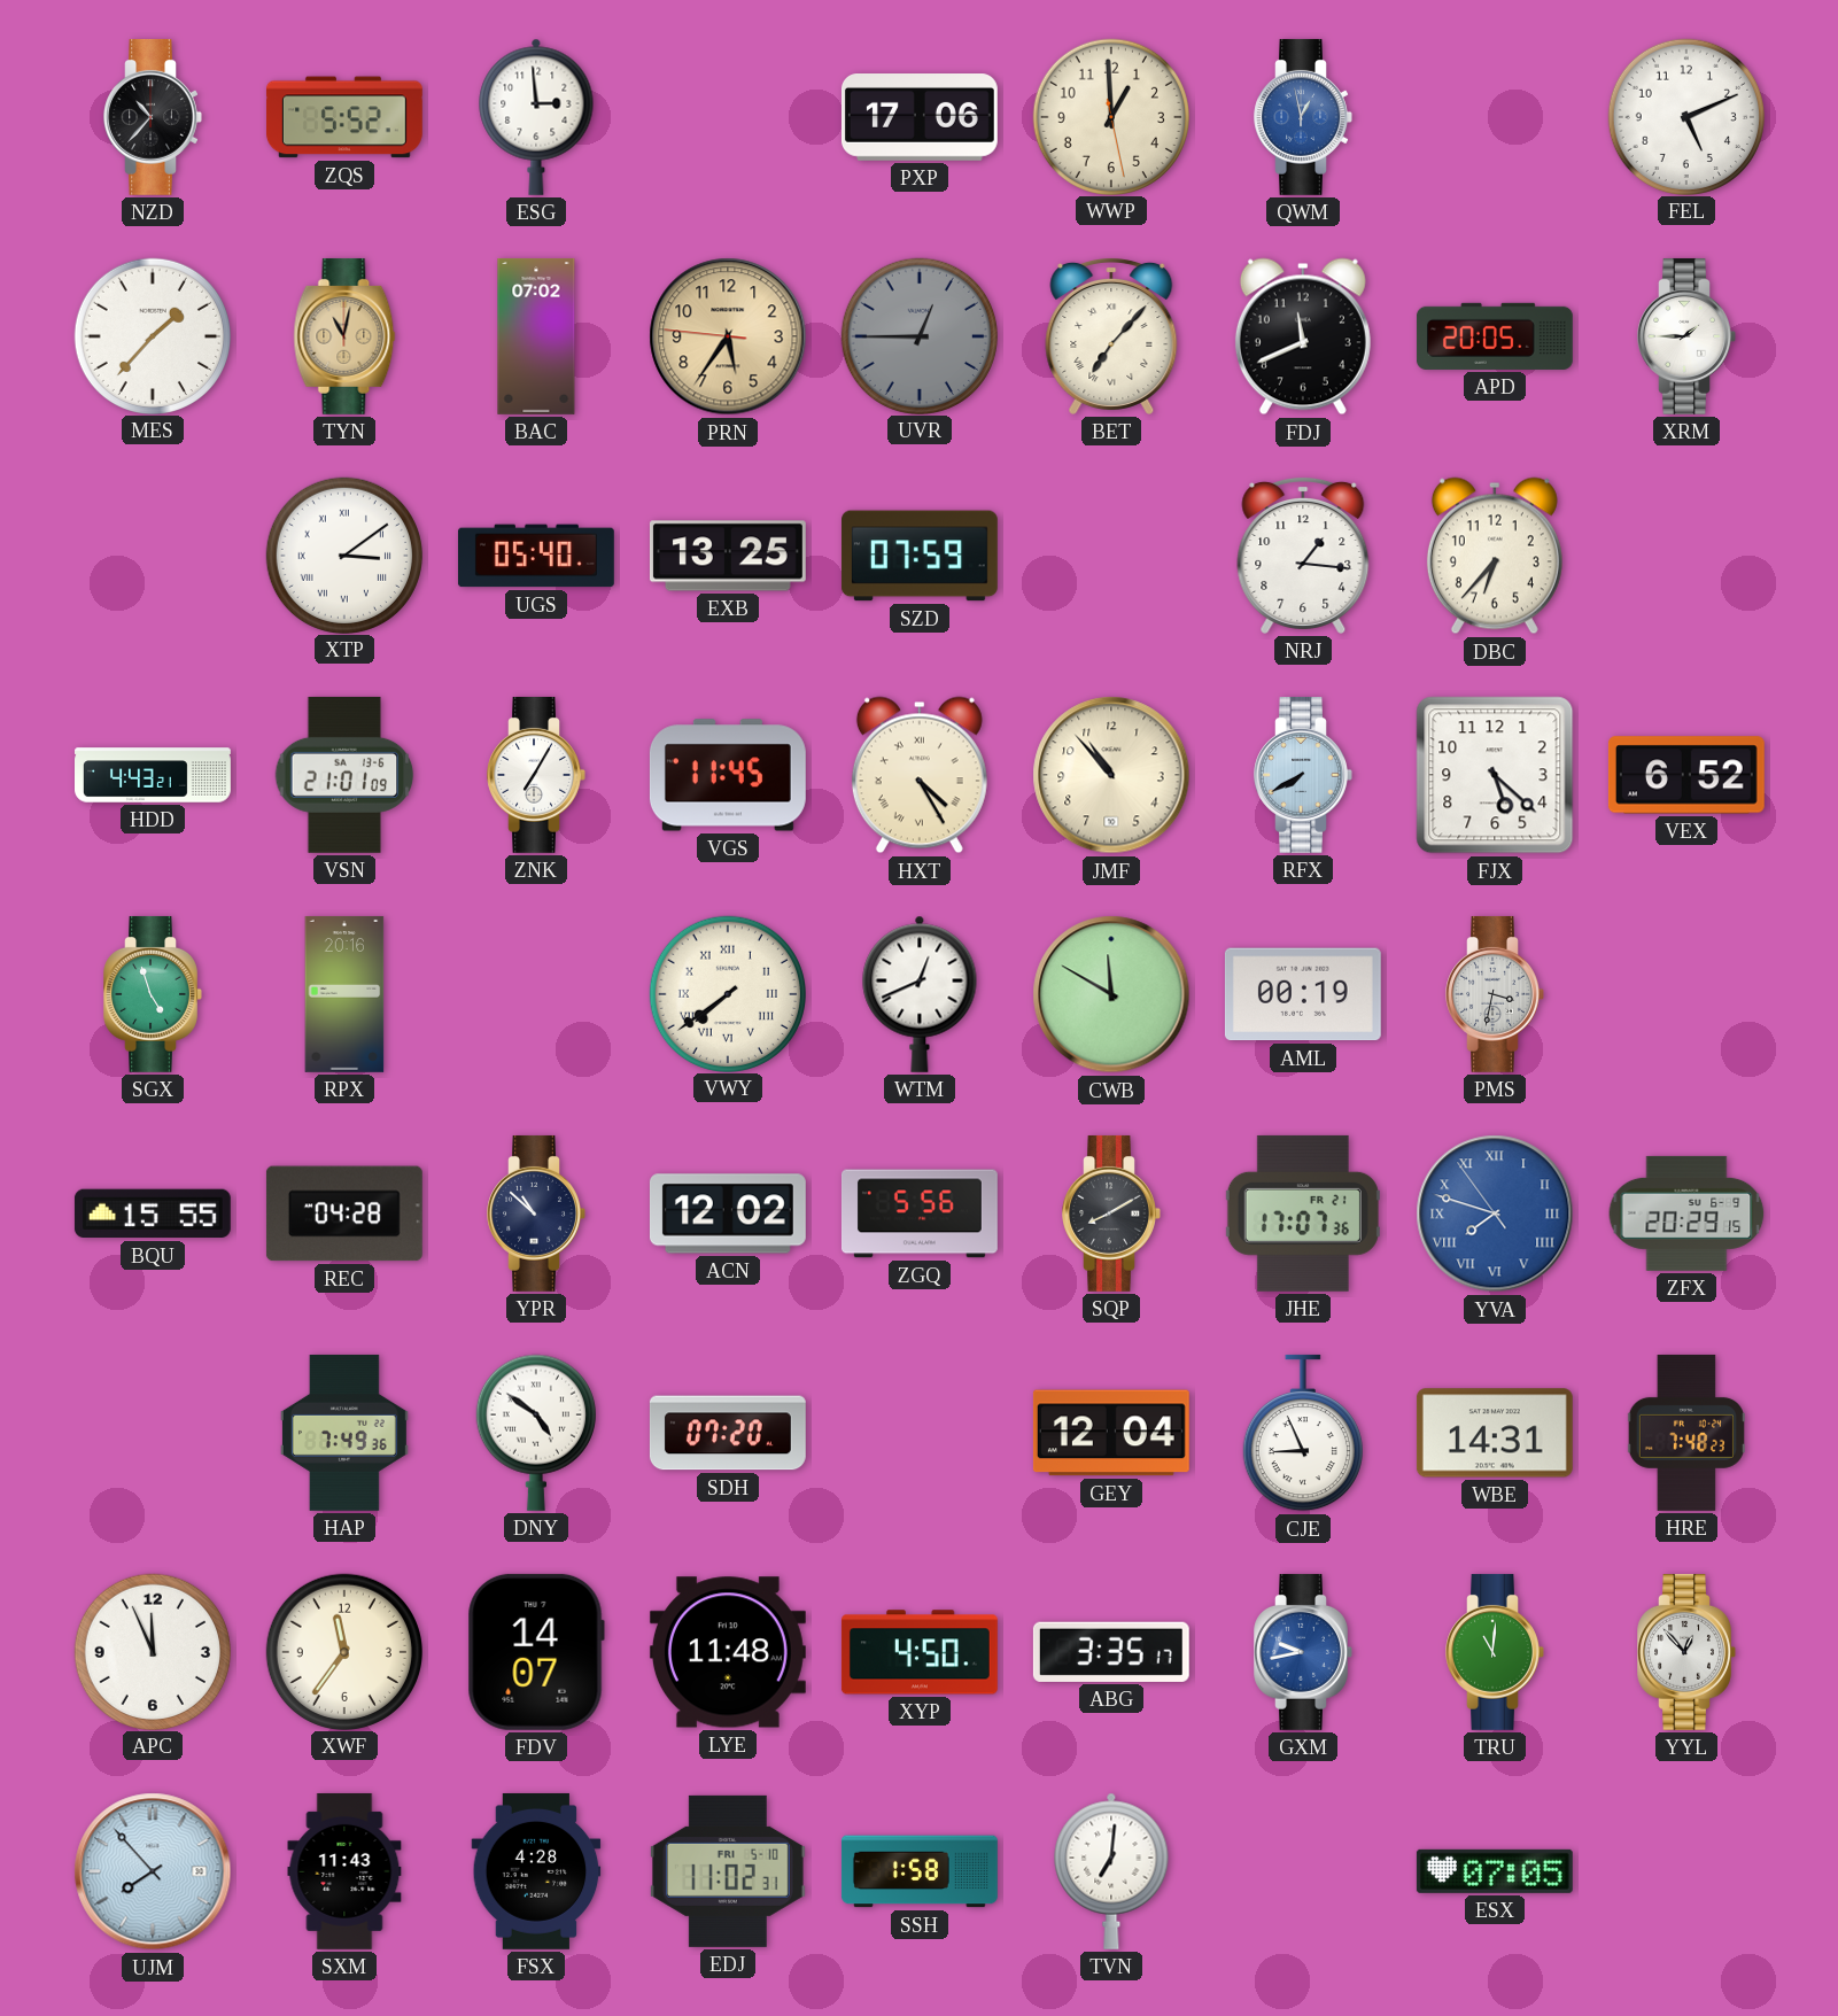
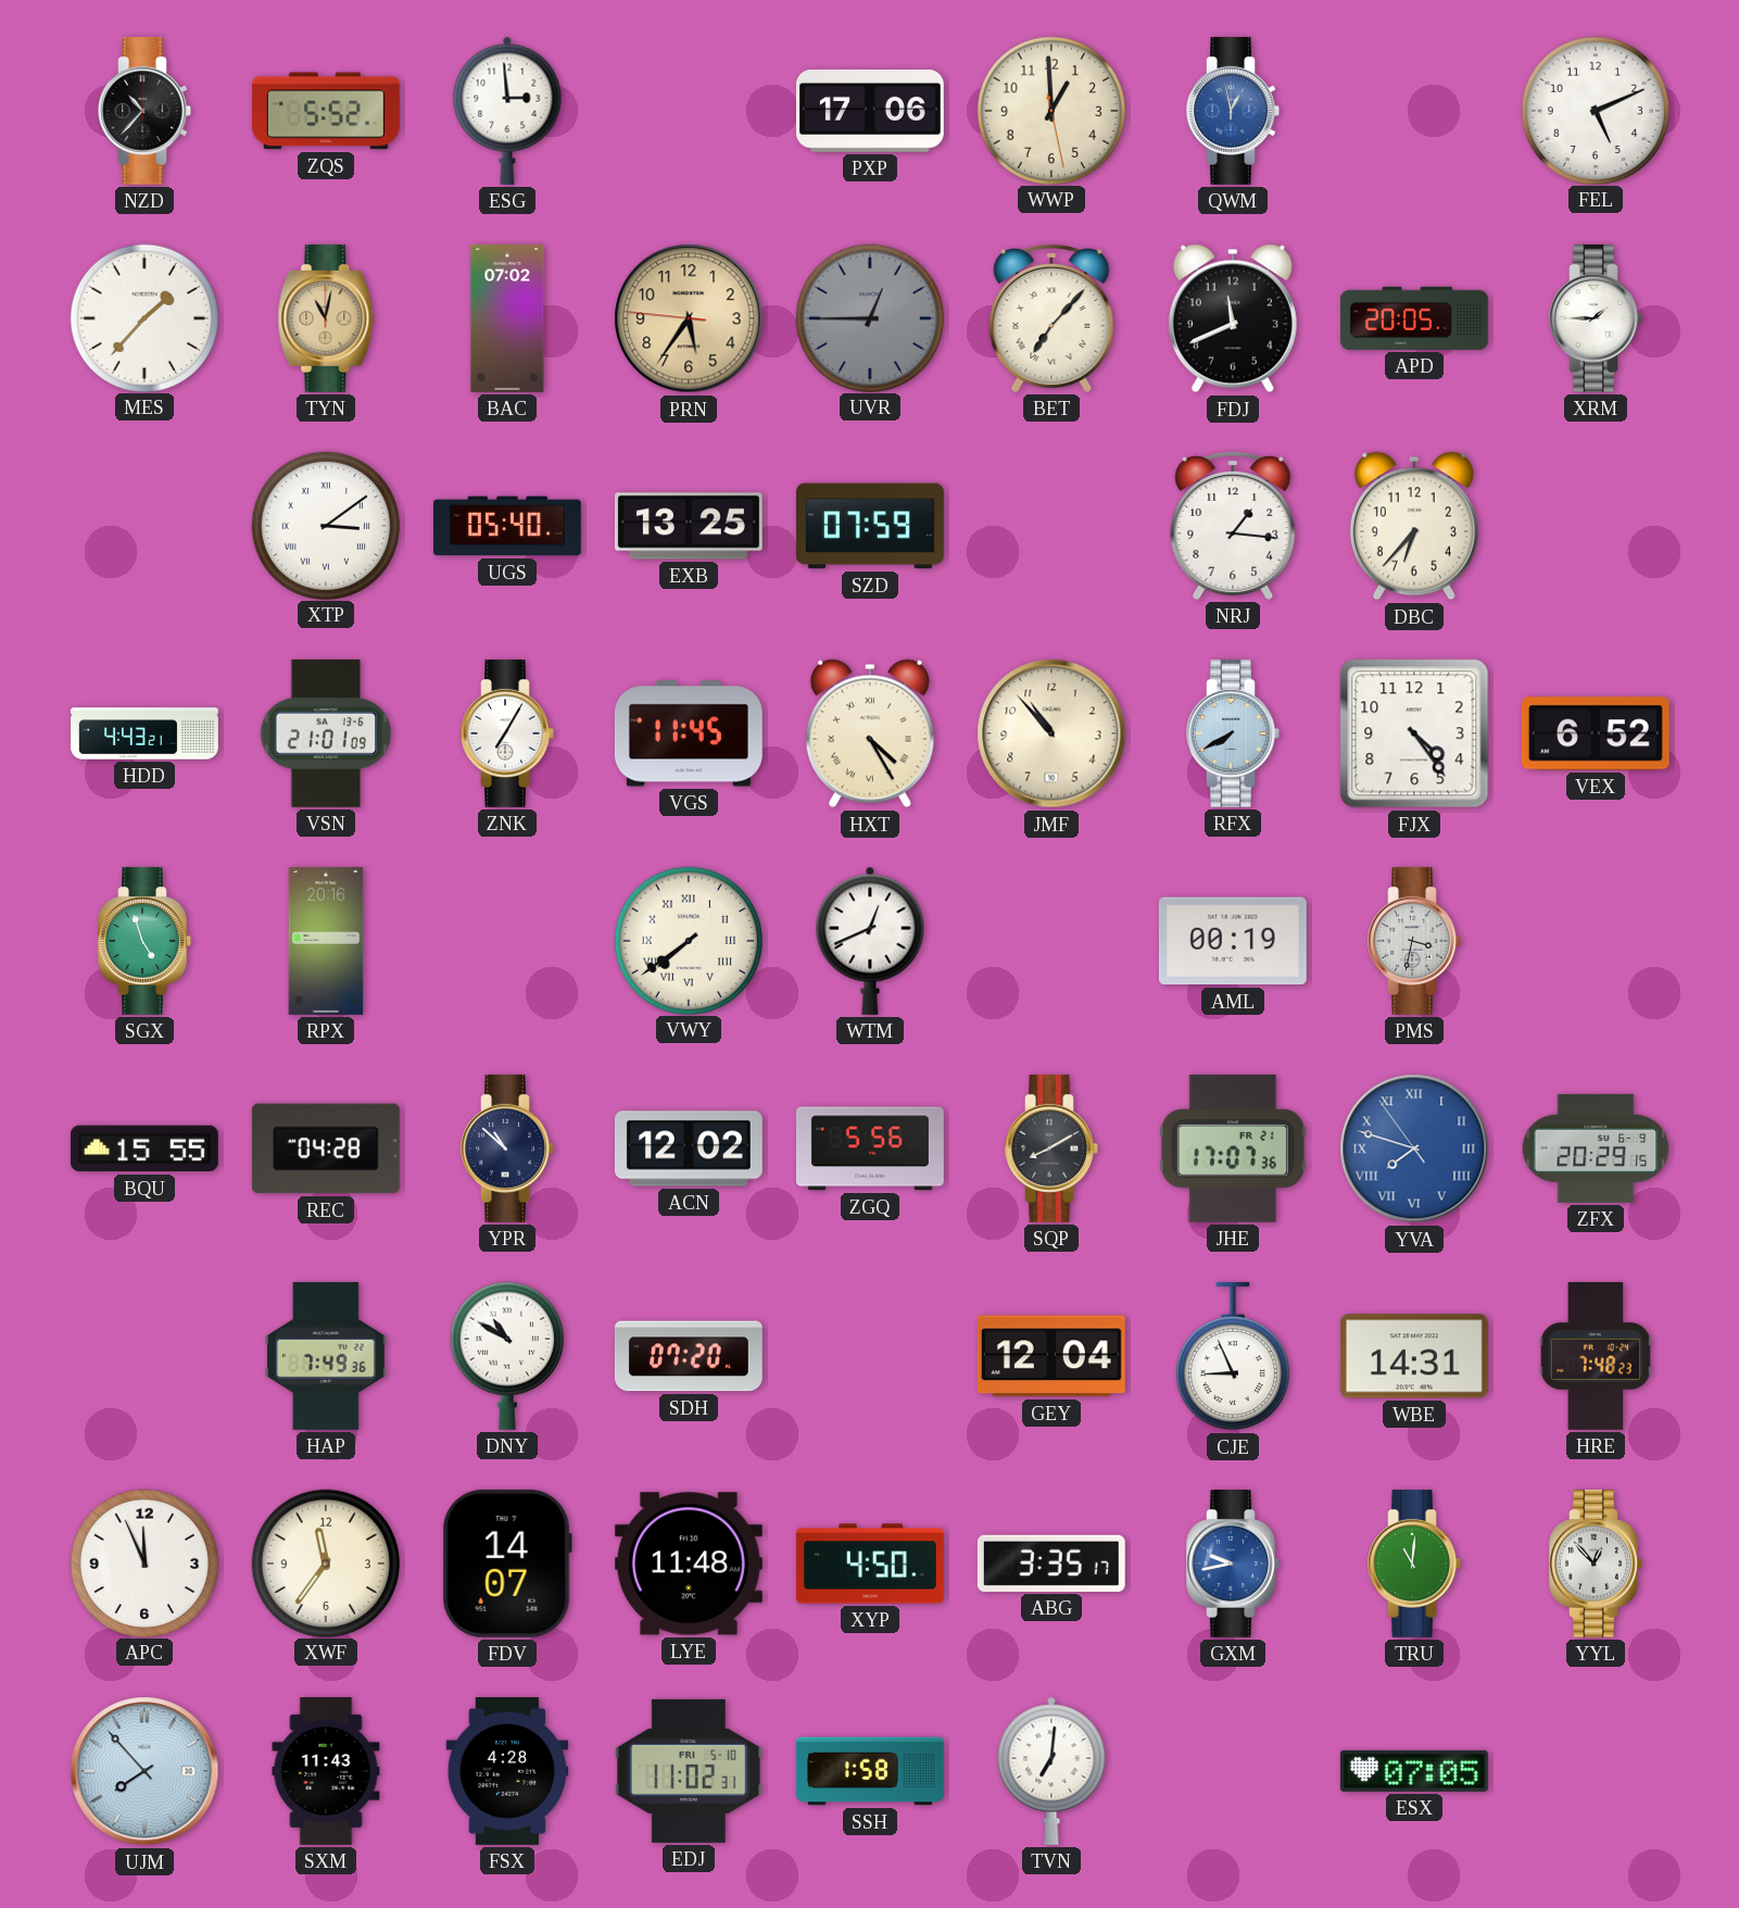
FJX: 5:22 -> 4:24 (1414, 733)
CWB: 11:50 -> none (1111, 994)
DNY: 4:51 -> 10:50 (507, 1356)
